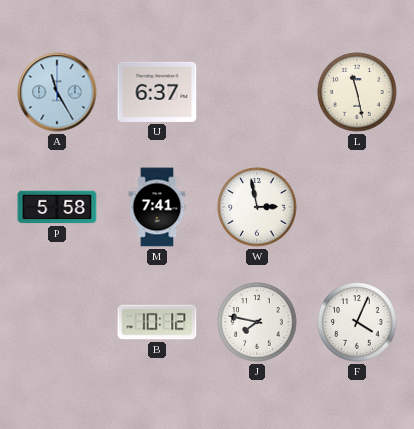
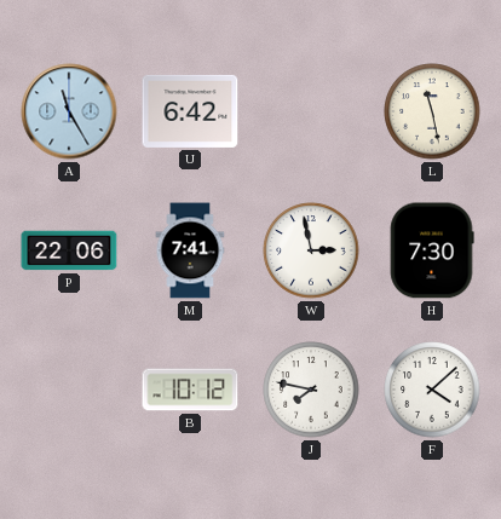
U: 6:37 -> 6:42 (190, 111)
P: 5:58 -> 22:06 (69, 250)
H: none -> 7:30 (432, 250)
F: 4:04 -> 4:08 (432, 390)
